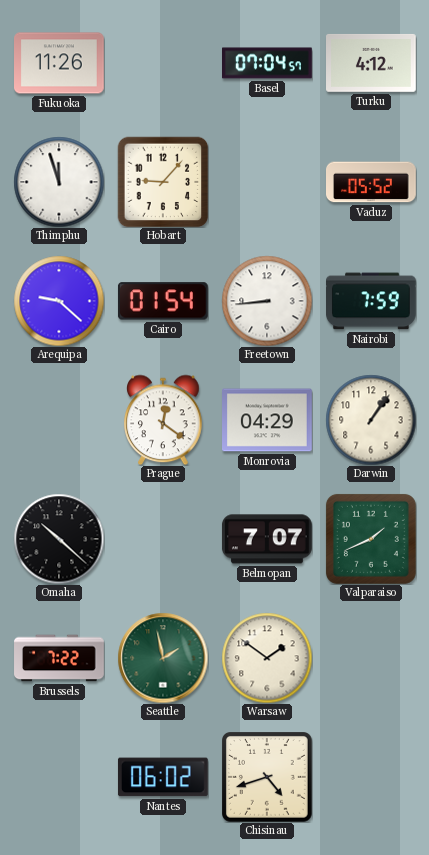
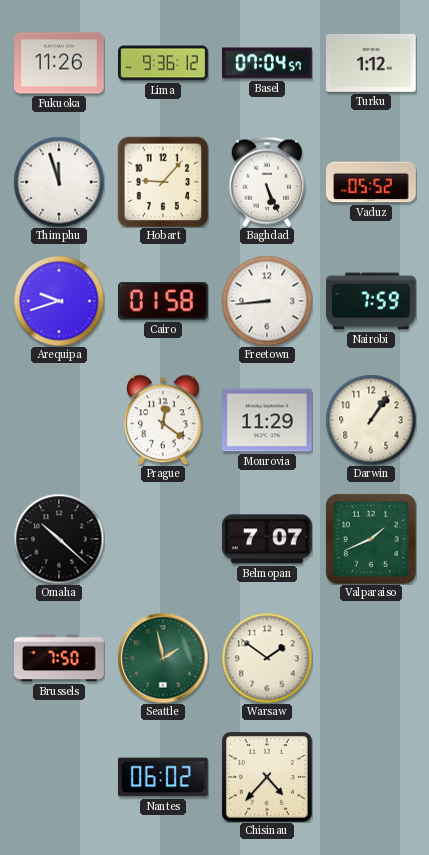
Lima: none -> 9:36 (164, 63)
Turku: 4:12 -> 1:12 (372, 63)
Baghdad: none -> 5:26 (266, 182)
Arequipa: 9:22 -> 9:42 (59, 301)
Cairo: 01:54 -> 01:58 (163, 301)
Monrovia: 04:29 -> 11:29 (268, 420)
Brussels: 7:22 -> 7:50 (59, 658)
Chisinau: 4:42 -> 4:37 (268, 778)
